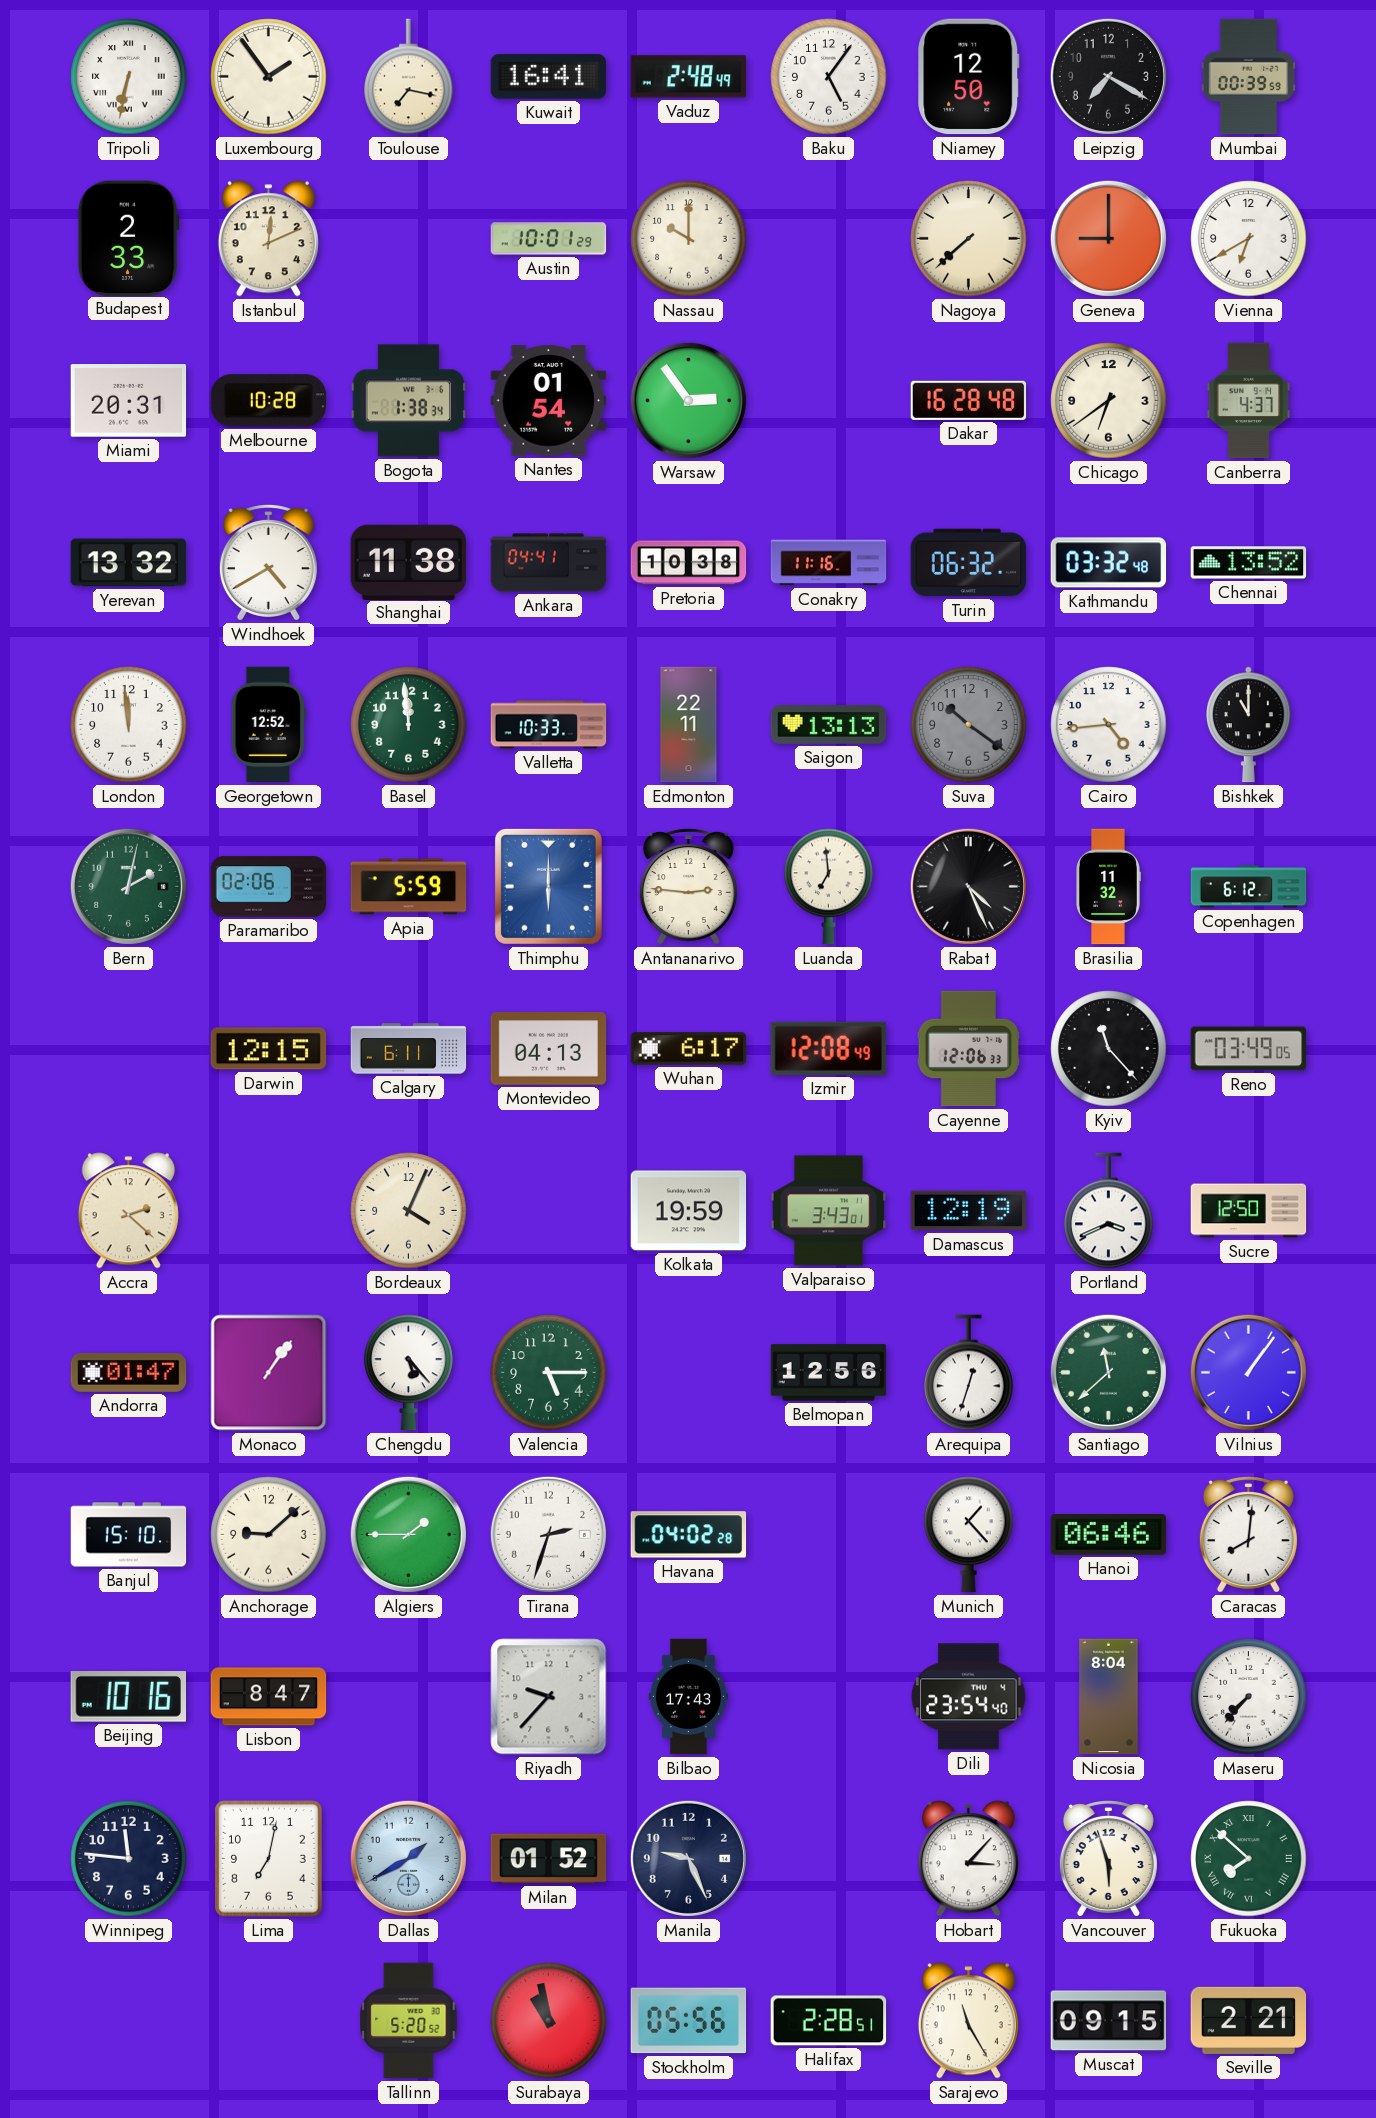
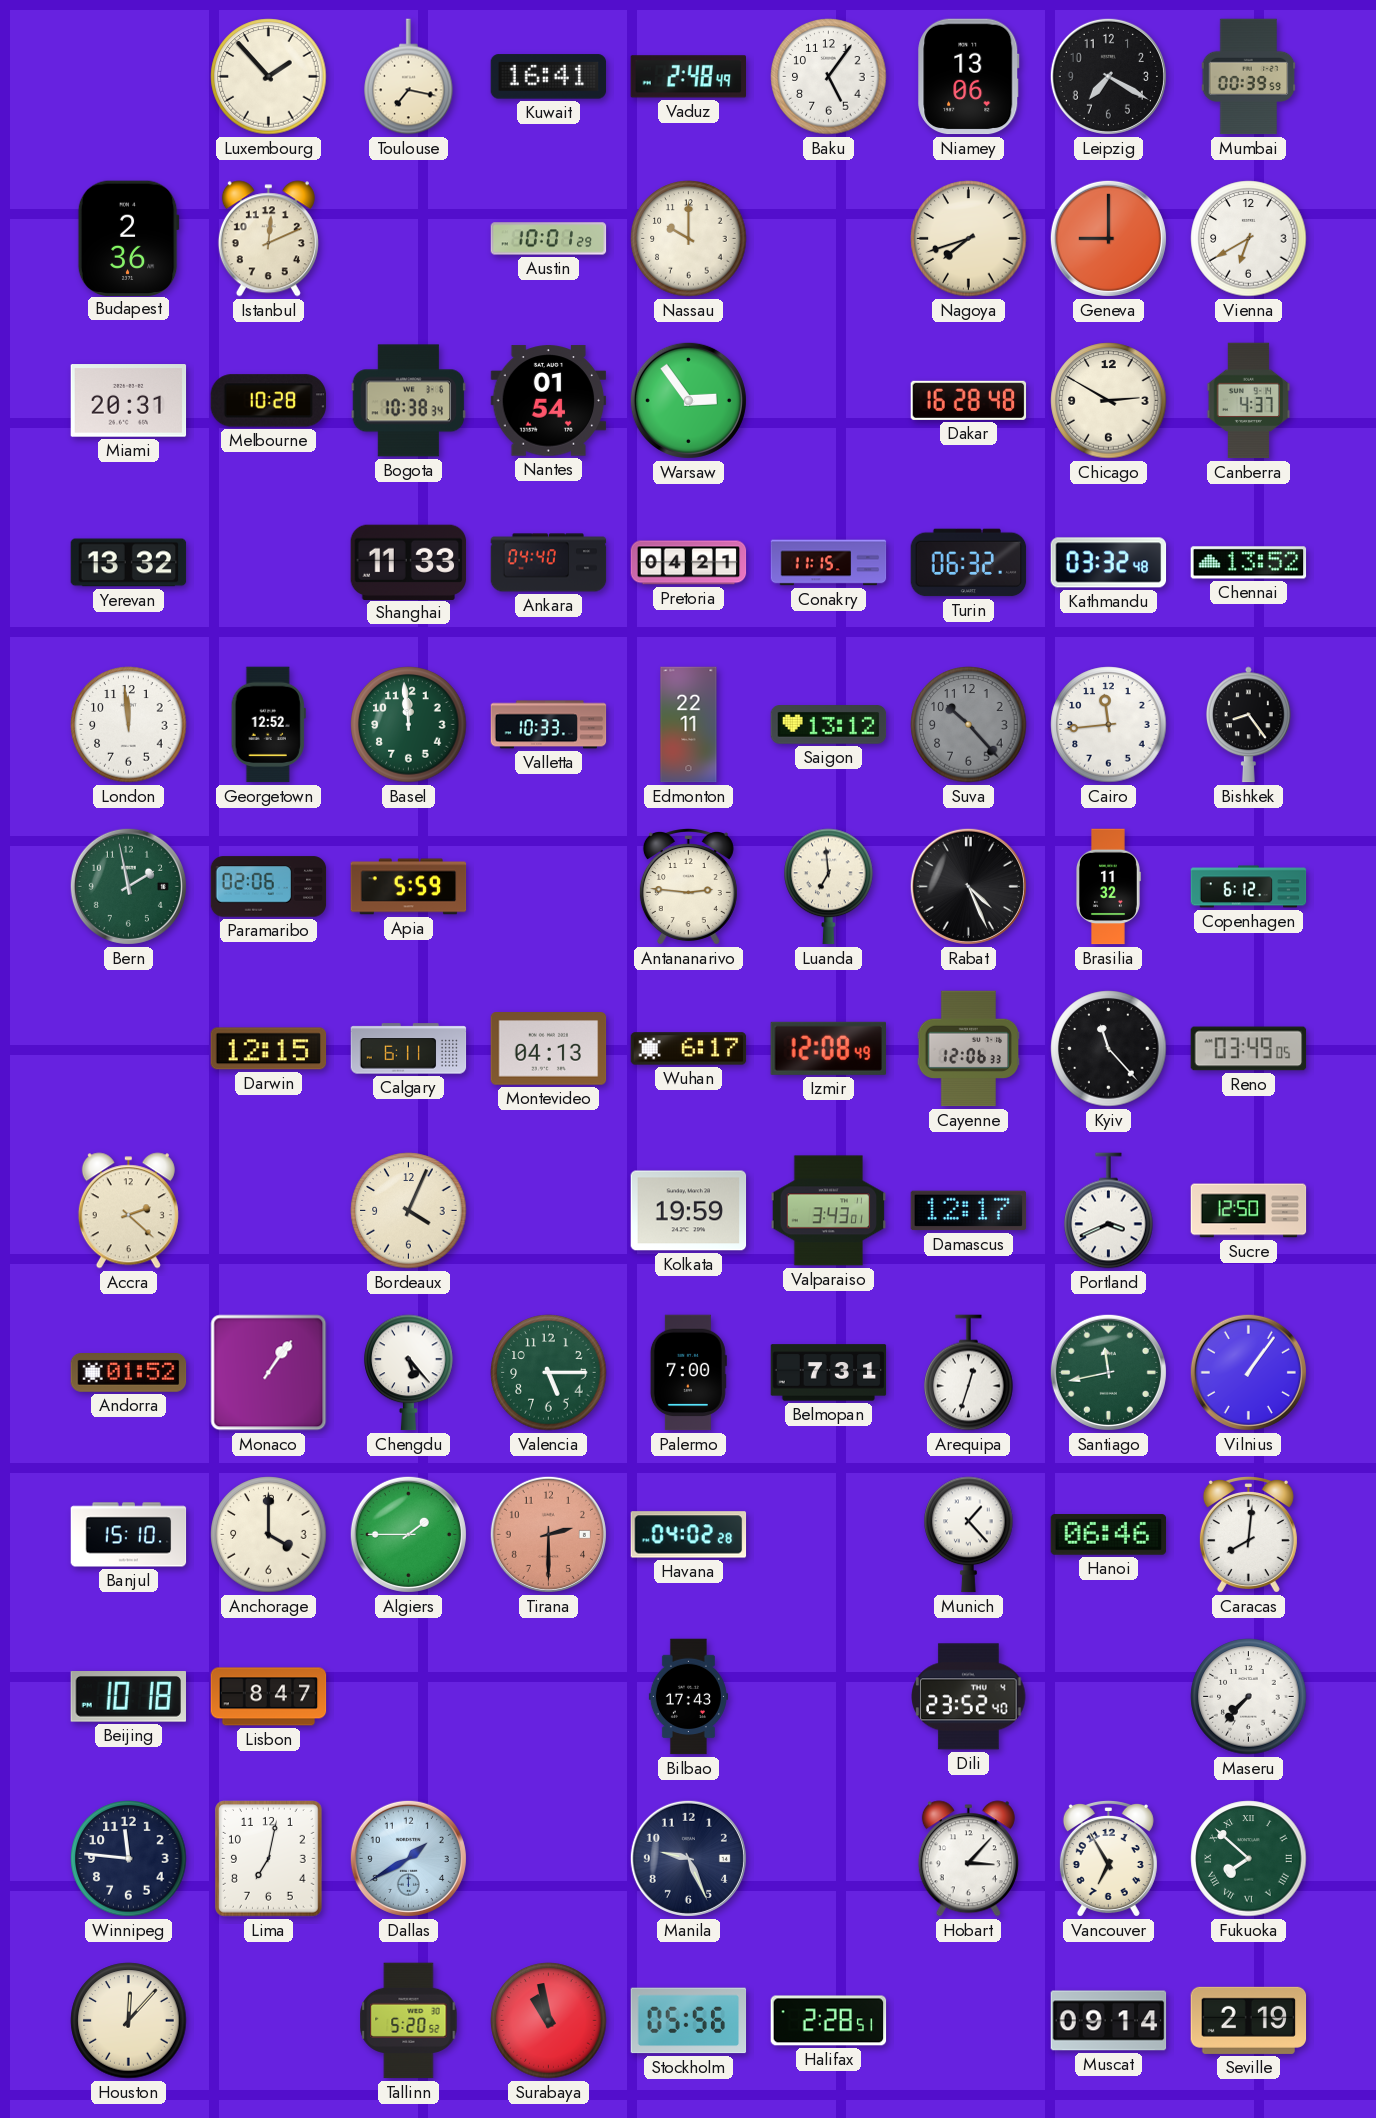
Tripoli: 6:32 -> none (129, 77)
Luxembourg: 1:54 -> 1:53 (269, 77)
Niamey: 12:50 -> 13:06 (969, 77)
Budapest: 2:33 -> 2:36 (128, 238)
Nagoya: 7:38 -> 7:42 (969, 239)
Bogota: 1:38 -> 10:38 (409, 401)
Chicago: 6:39 -> 2:50 (1109, 401)
Windhoek: 4:40 -> none (268, 563)
Shanghai: 11:38 -> 11:33 (409, 562)
Ankara: 04:41 -> 04:40 (549, 563)
Pretoria: 10:38 -> 04:21 (689, 563)
Conakry: 11:16 -> 11:15 (829, 563)
Saigon: 13:13 -> 13:12 (829, 725)
Suva: 10:21 -> 10:23 (969, 725)
Cairo: 4:44 -> 11:44 (1109, 725)
Bishkek: 11:00 -> 8:24 (1249, 725)
Bern: 2:02 -> 1:58 (128, 886)
Thimphu: 6:00 -> none (548, 886)
Damascus: 12:19 -> 12:17 (969, 1211)
Andorra: 01:47 -> 01:52 (129, 1373)
Palermo: none -> 7:00 (688, 1373)
Belmopan: 12:56 -> 7:31 (829, 1373)
Santiago: 11:38 -> 11:43 (1108, 1372)
Anchorage: 9:08 -> 4:00 (269, 1535)
Tirana: 2:33 -> 2:30 (548, 1534)
Tirana dial: white -> salmon (548, 1534)
Beijing: 10:16 -> 10:18 (128, 1697)
Riyadh: 9:37 -> none (549, 1697)
Dili: 23:54 -> 23:52 (969, 1697)
Nicosia: 8:04 -> none (1109, 1697)
Milan: 01:52 -> none (549, 1859)
Vancouver: 5:57 -> 6:55 (1108, 1859)
Houston: none -> 12:07 (129, 2021)
Sarajevo: 11:25 -> none (968, 2021)
Muscat: 09:15 -> 09:14 (1109, 2021)
Seville: 2:21 -> 2:19 (1249, 2020)
